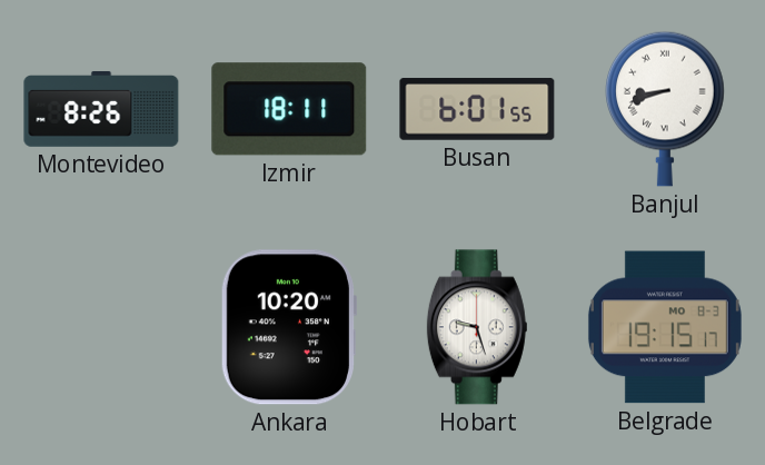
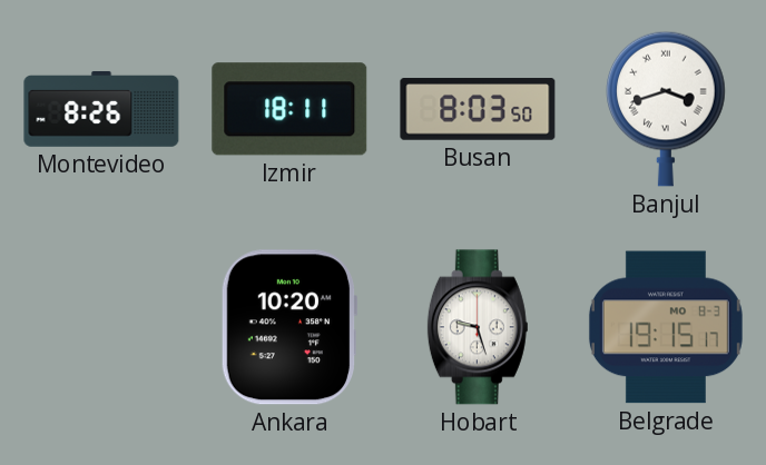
Busan: 6:01 -> 8:03 (478, 109)
Banjul: 8:42 -> 3:42 (667, 109)
